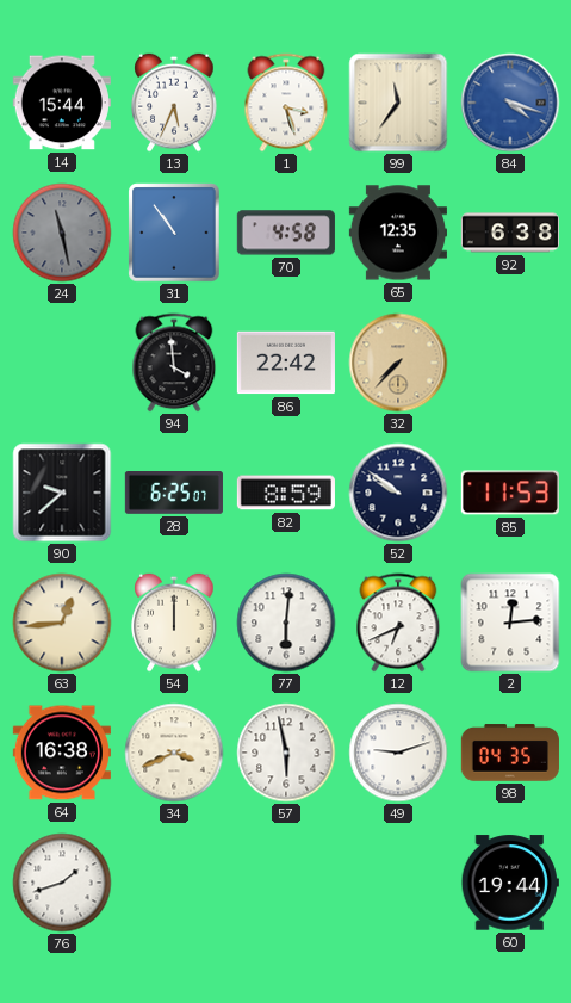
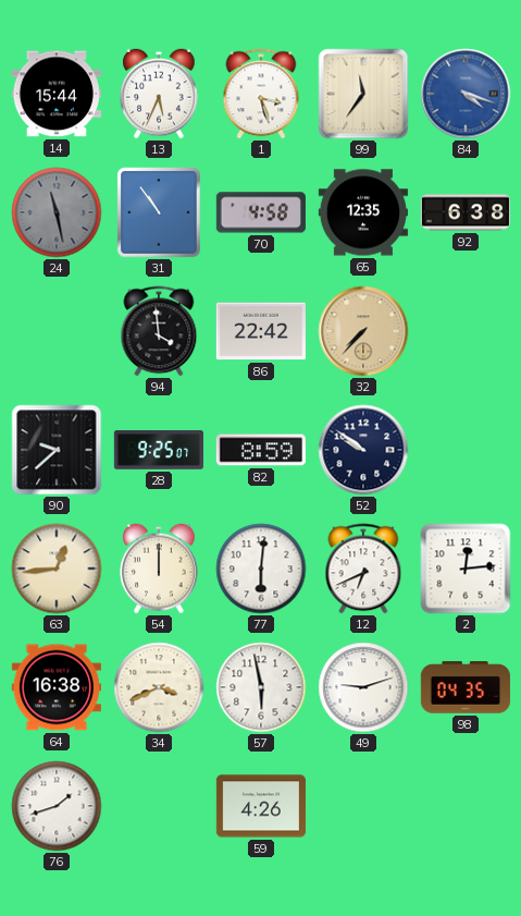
28: 6:25 -> 9:25 (159, 451)
85: 11:53 -> none (510, 493)
59: none -> 4:26 (261, 806)
60: 19:44 -> none (510, 883)
